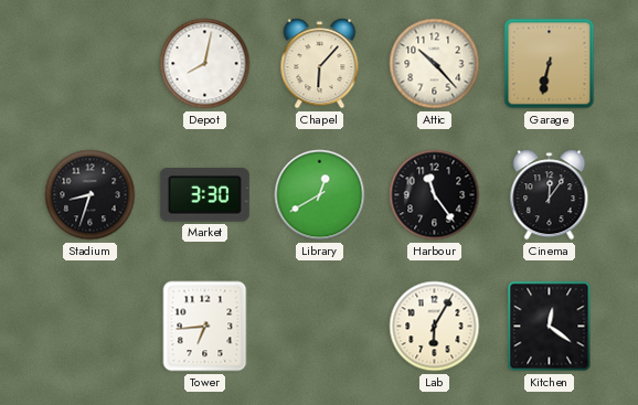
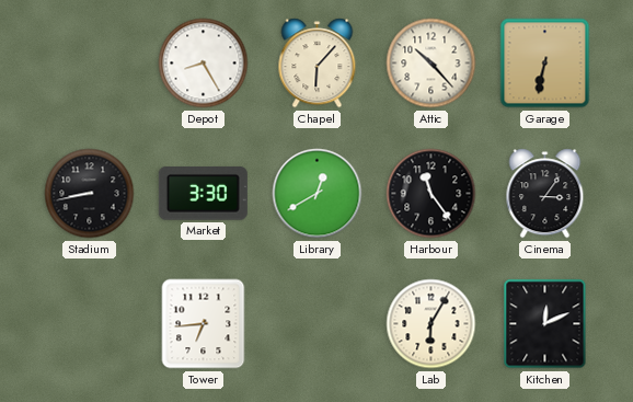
Depot: 8:02 -> 8:25 (204, 64)
Stadium: 8:33 -> 8:43 (90, 194)
Cinema: 12:06 -> 3:06 (545, 194)
Kitchen: 12:21 -> 12:11 (545, 324)
